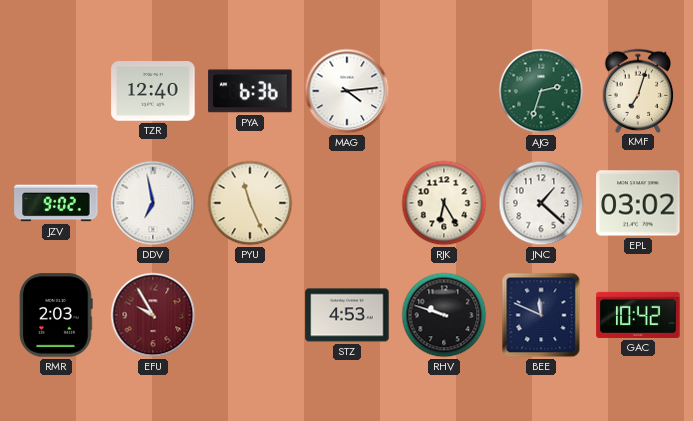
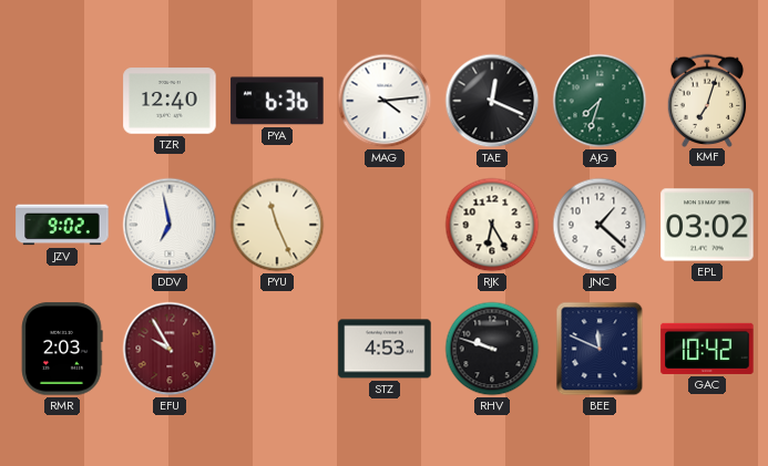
TAE: none -> 12:19 (492, 101)
AJG: 2:33 -> 7:33 (600, 101)
